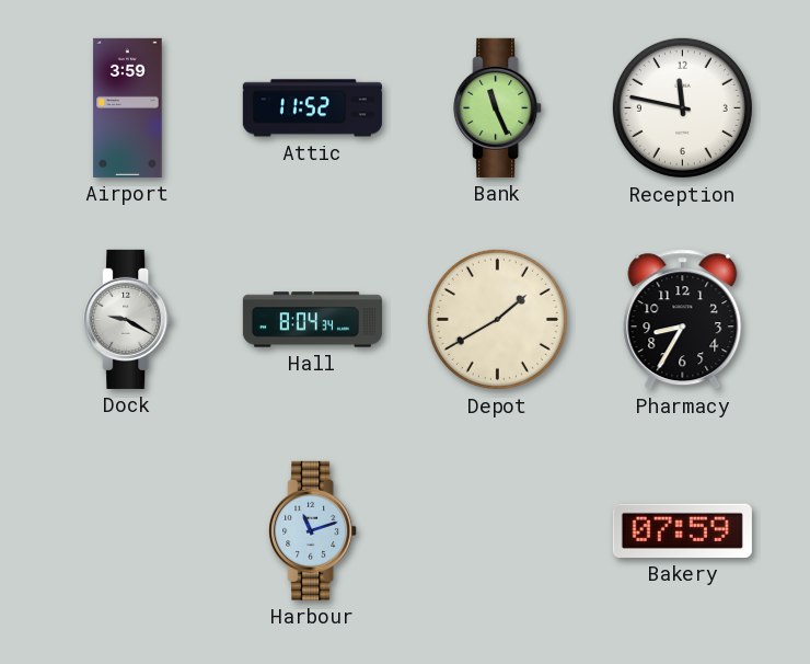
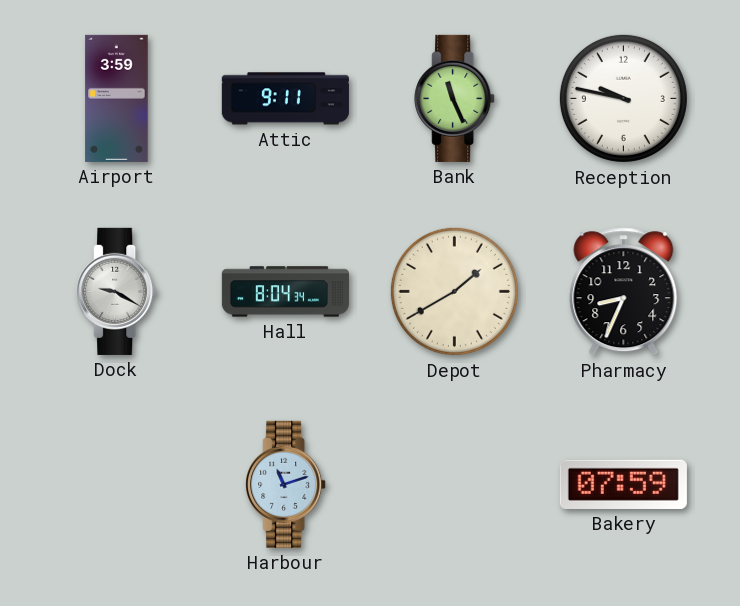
Attic: 11:52 -> 9:11 (285, 99)
Reception: 11:47 -> 9:47 (623, 98)
Pharmacy: 8:35 -> 8:34 (624, 292)
